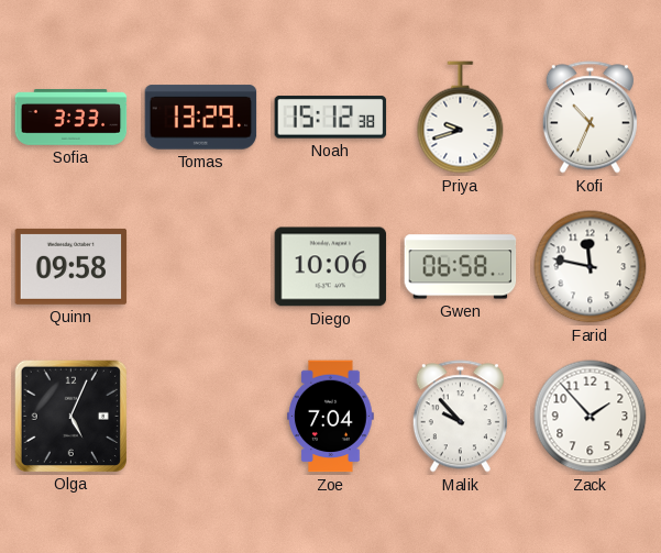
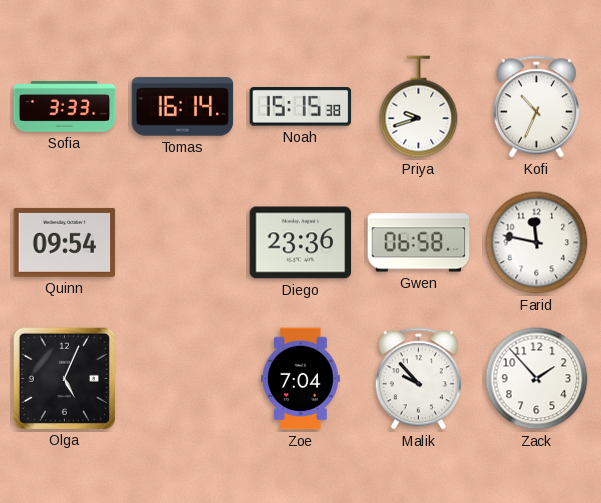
Tomas: 13:29 -> 16:14 (183, 107)
Noah: 15:12 -> 15:15 (301, 107)
Quinn: 09:58 -> 09:54 (65, 242)
Diego: 10:06 -> 23:36 (301, 243)
